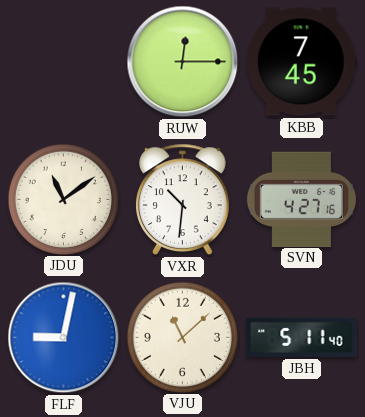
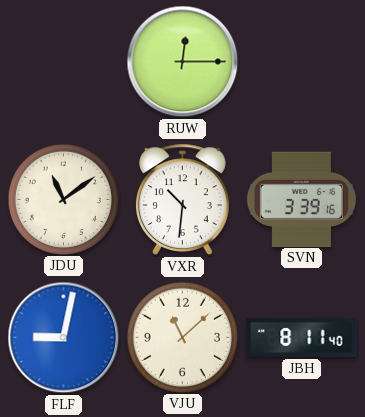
KBB: 7:45 -> none (302, 62)
SVN: 4:27 -> 3:39 (301, 199)
JBH: 5:11 -> 8:11 (302, 337)
